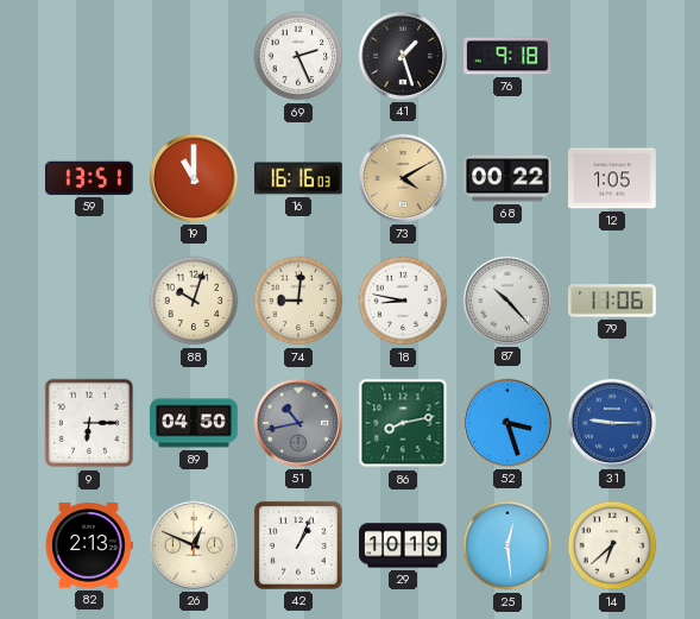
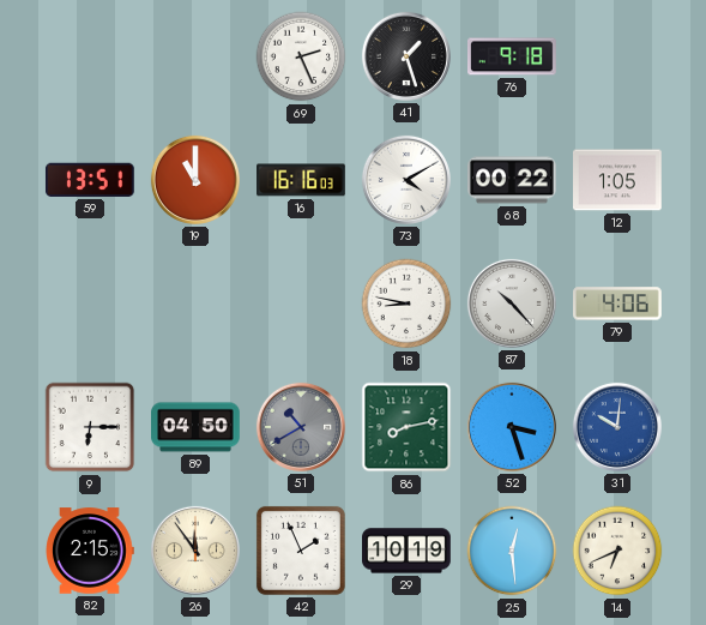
73 dial: champagne -> white (406, 180)
88: 10:03 -> none (194, 301)
74: 9:01 -> none (298, 301)
79: 11:06 -> 4:06 (618, 304)
51: 10:43 -> 10:40 (301, 427)
31: 9:15 -> 10:01 (617, 427)
82: 2:13 -> 2:15 (90, 551)
26: 12:49 -> 11:54 (195, 551)
42: 1:04 -> 1:56 (301, 551)
14: 6:38 -> 6:41 (617, 551)
